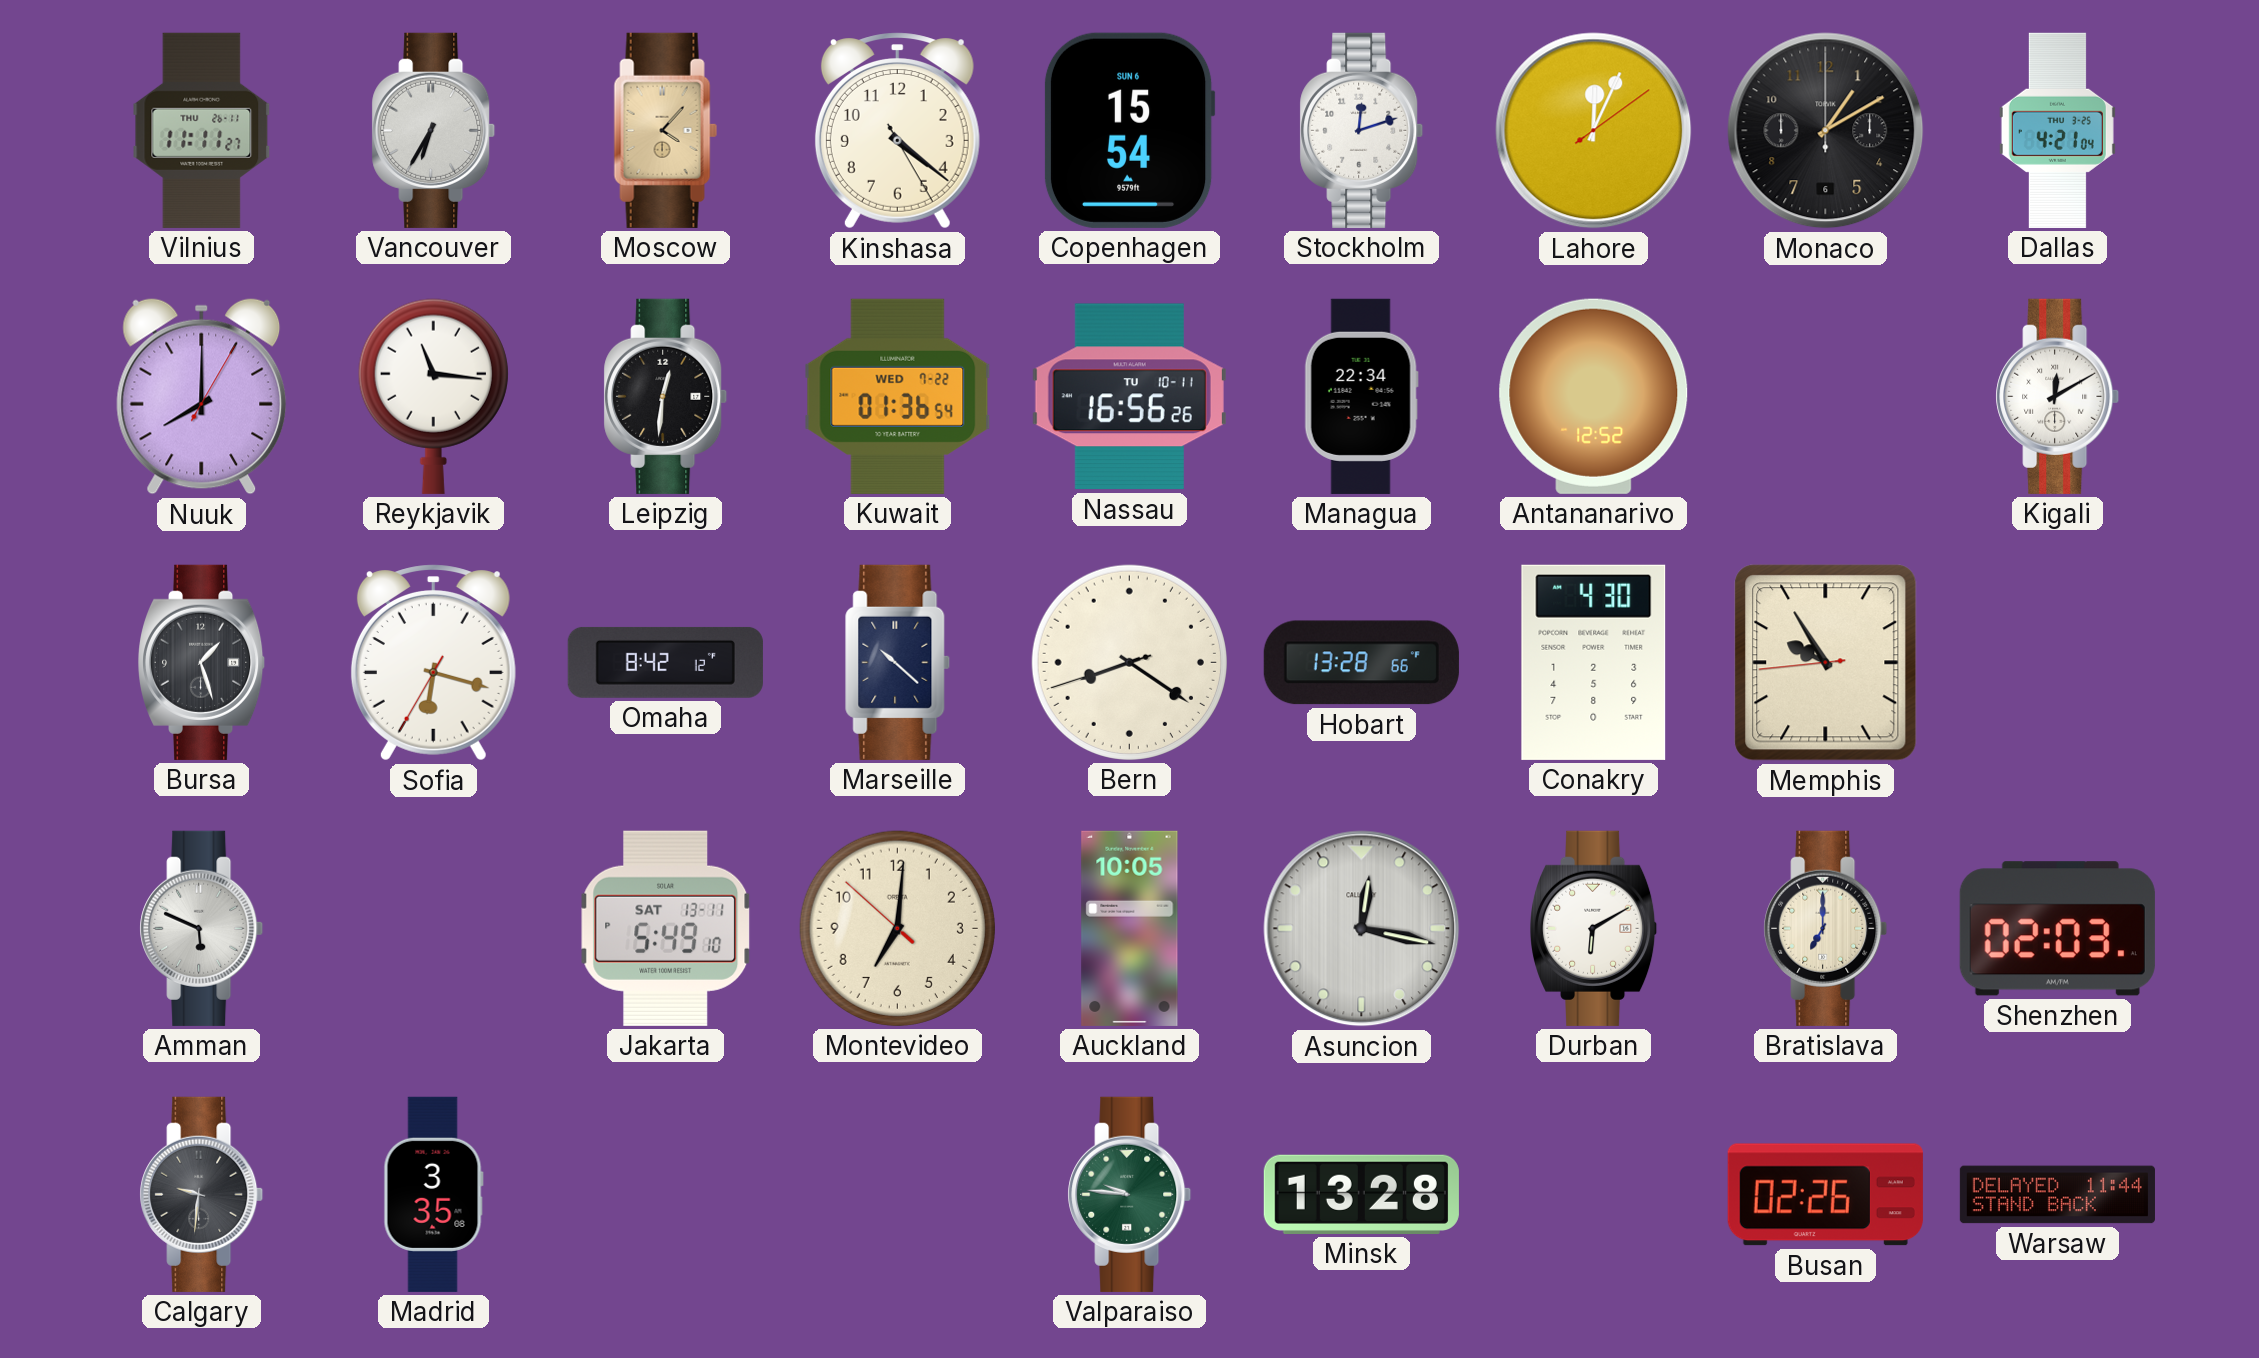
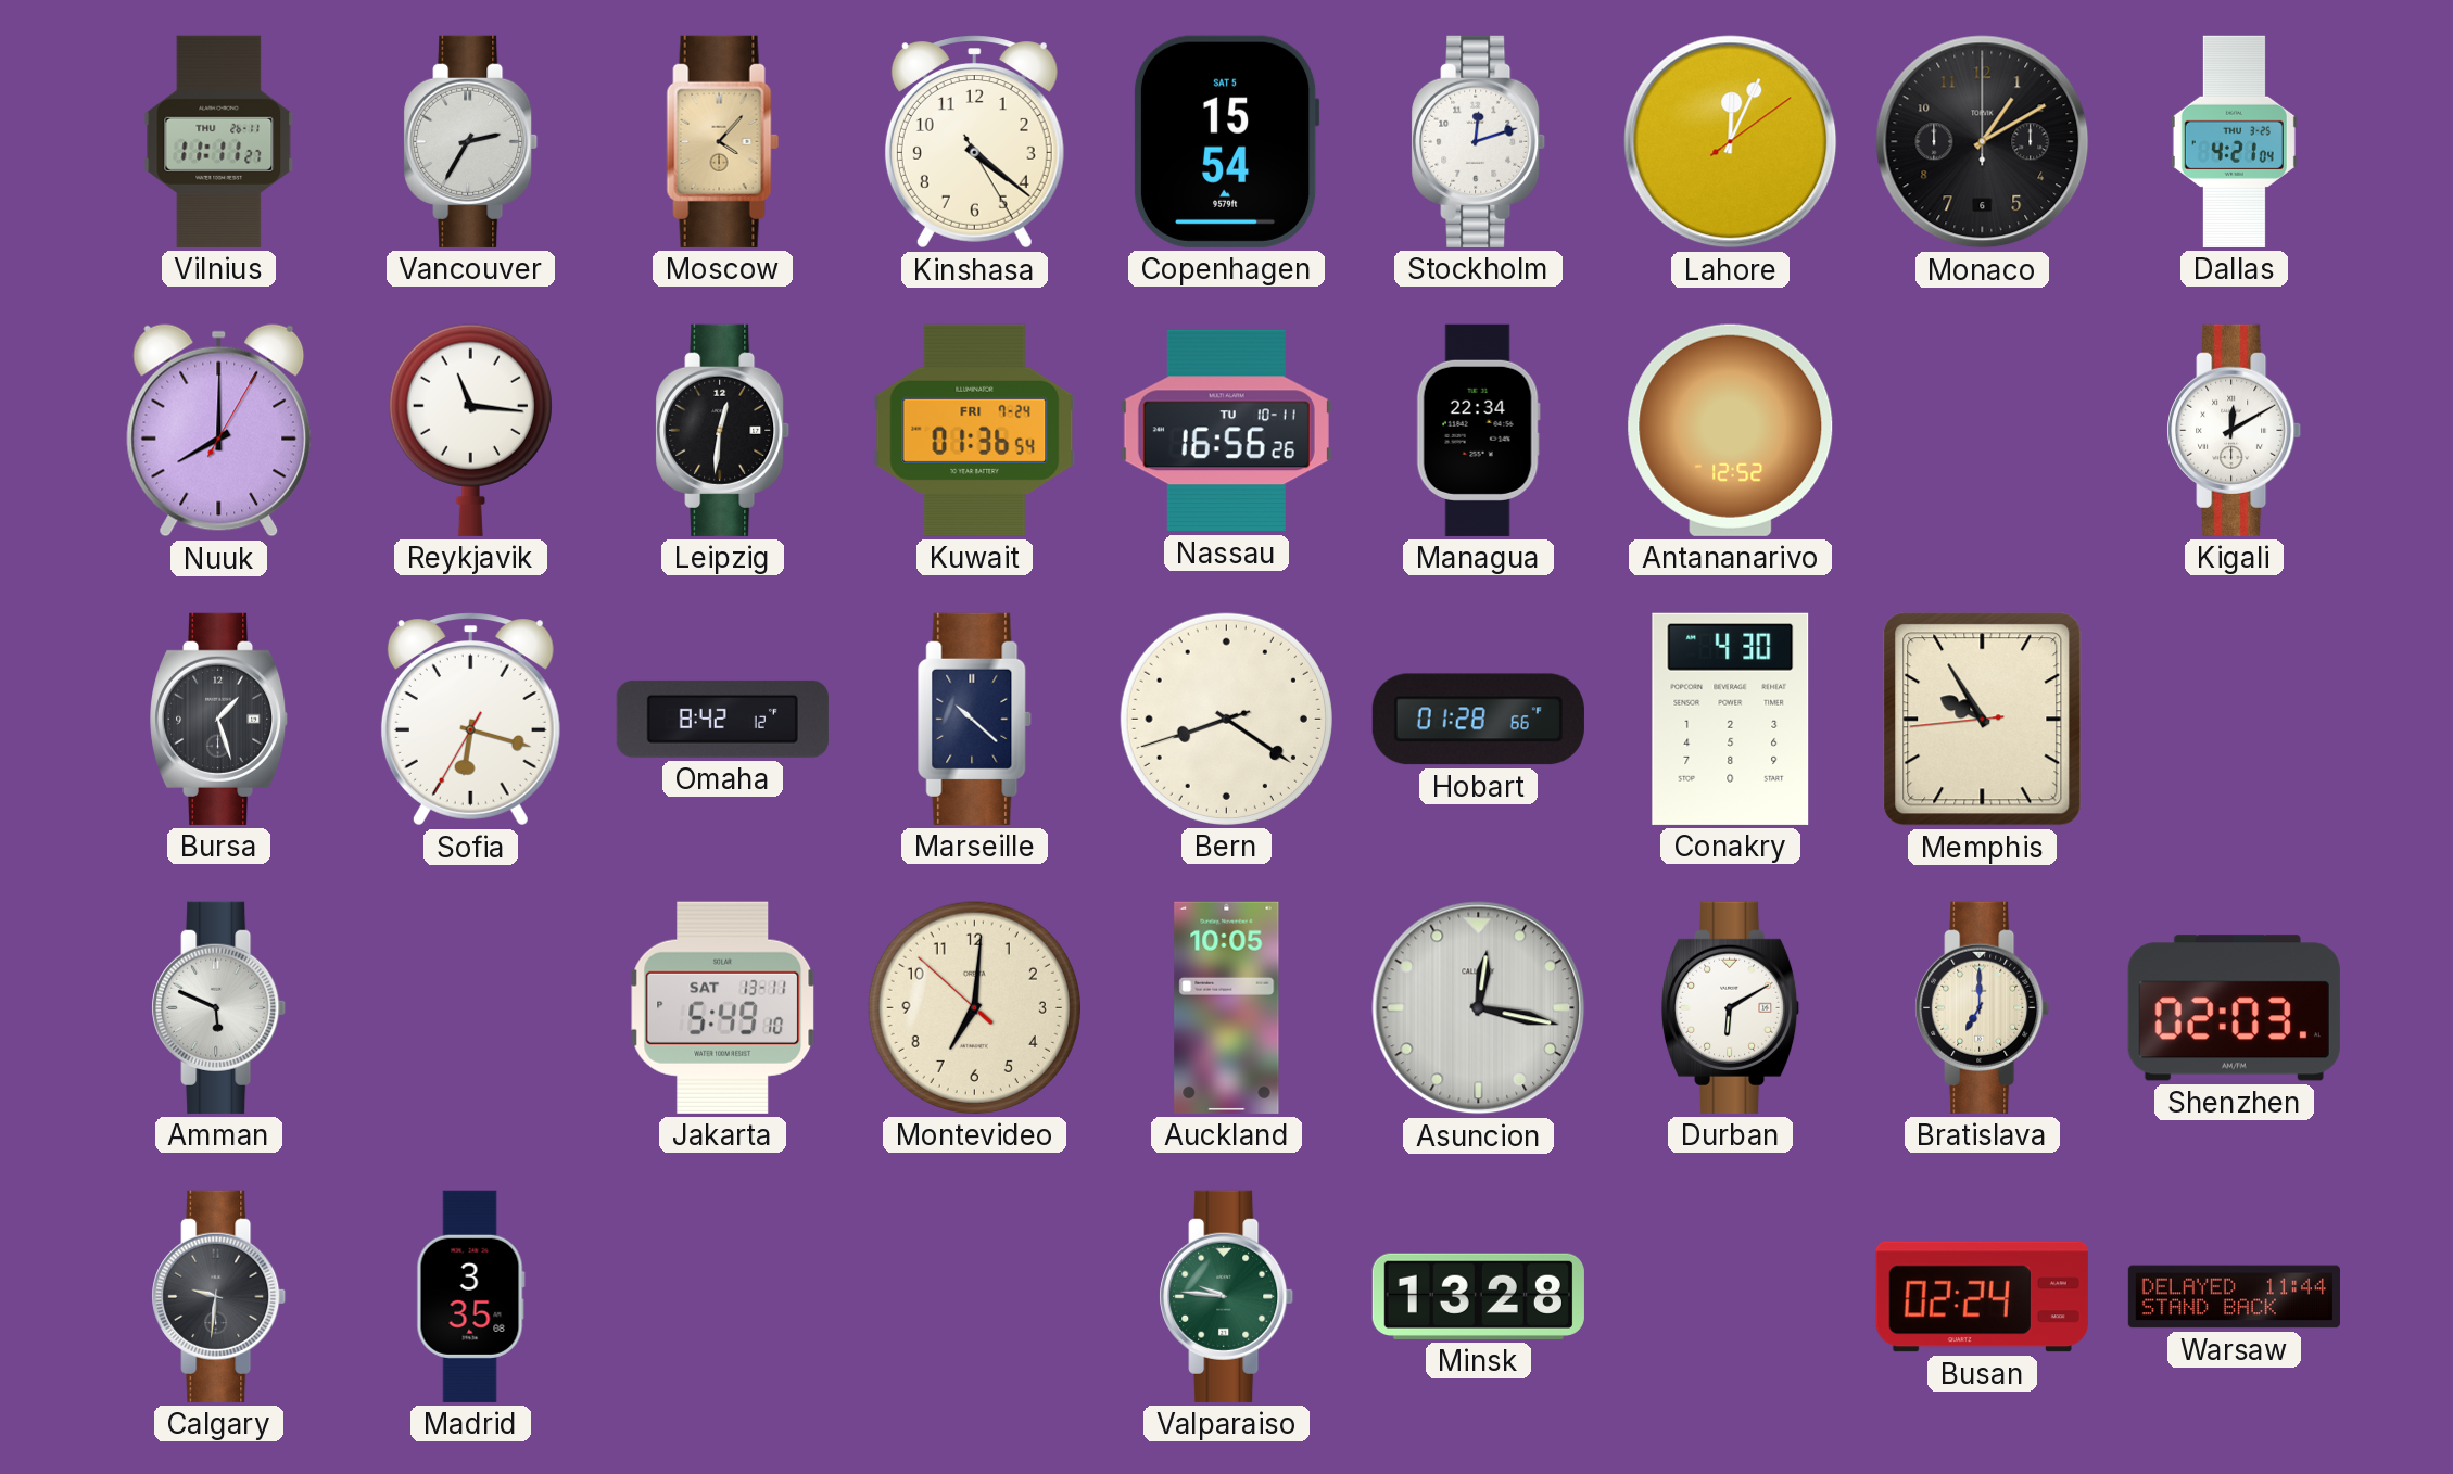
Vancouver: 6:35 -> 2:35 (471, 141)
Copenhagen date: SUN 6 -> SAT 5 (1226, 141)
Kuwait date: WED 7-22 -> FRI 7-24 (975, 430)
Hobart: 13:28 -> 01:28 (1478, 720)
Busan: 02:26 -> 02:24 (1982, 1297)
